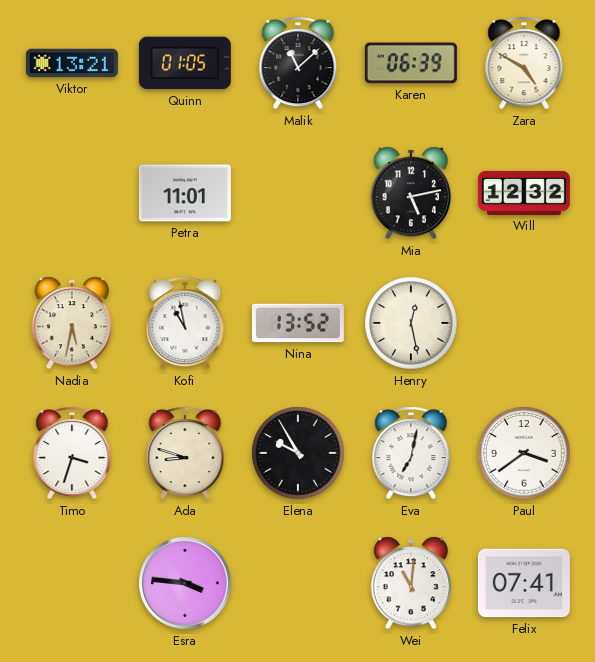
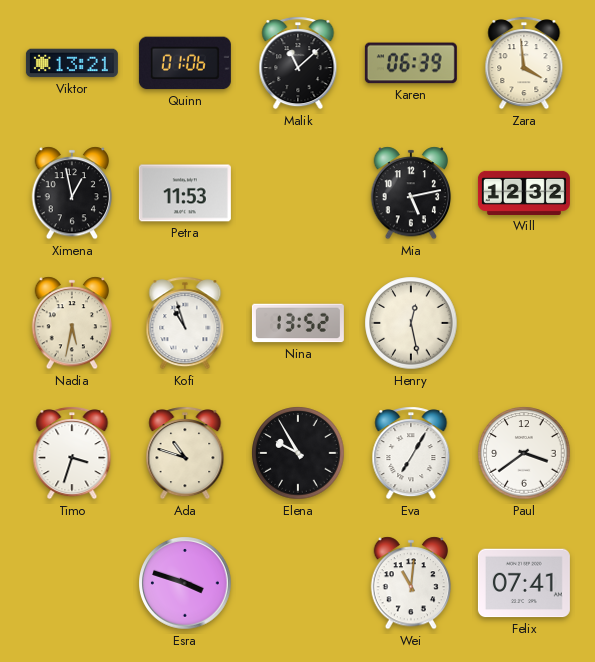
Quinn: 01:05 -> 01:06 (185, 63)
Zara: 4:50 -> 3:59 (524, 63)
Ximena: none -> 12:58 (72, 193)
Petra: 11:01 -> 11:53 (185, 193)
Kofi: 10:58 -> 10:57 (185, 323)
Ada: 8:48 -> 10:48 (185, 453)
Eva: 7:02 -> 7:05 (411, 453)
Esra: 3:46 -> 3:48 (185, 583)
